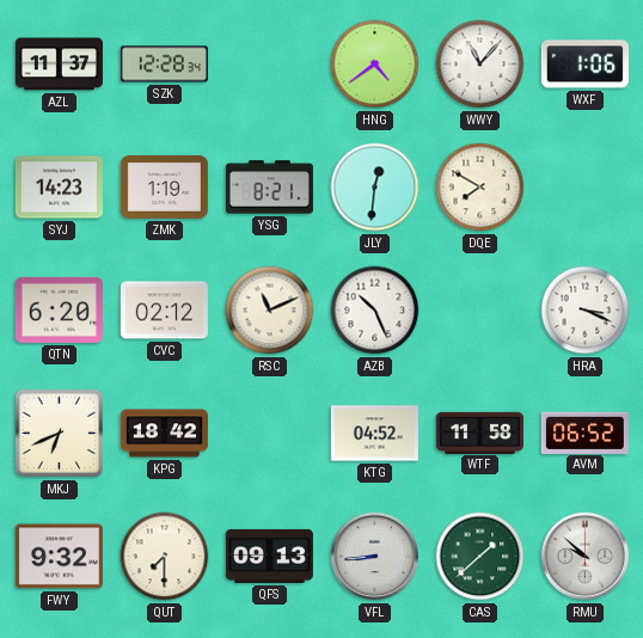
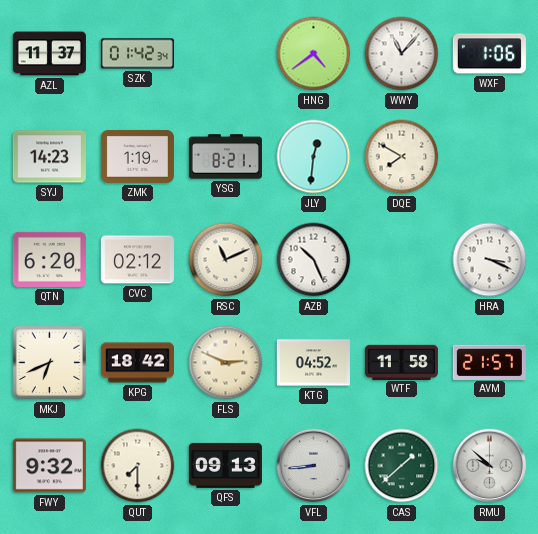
SZK: 12:28 -> 01:42 (137, 54)
FLS: none -> 2:49 (226, 363)
AVM: 06:52 -> 21:57 (489, 362)
